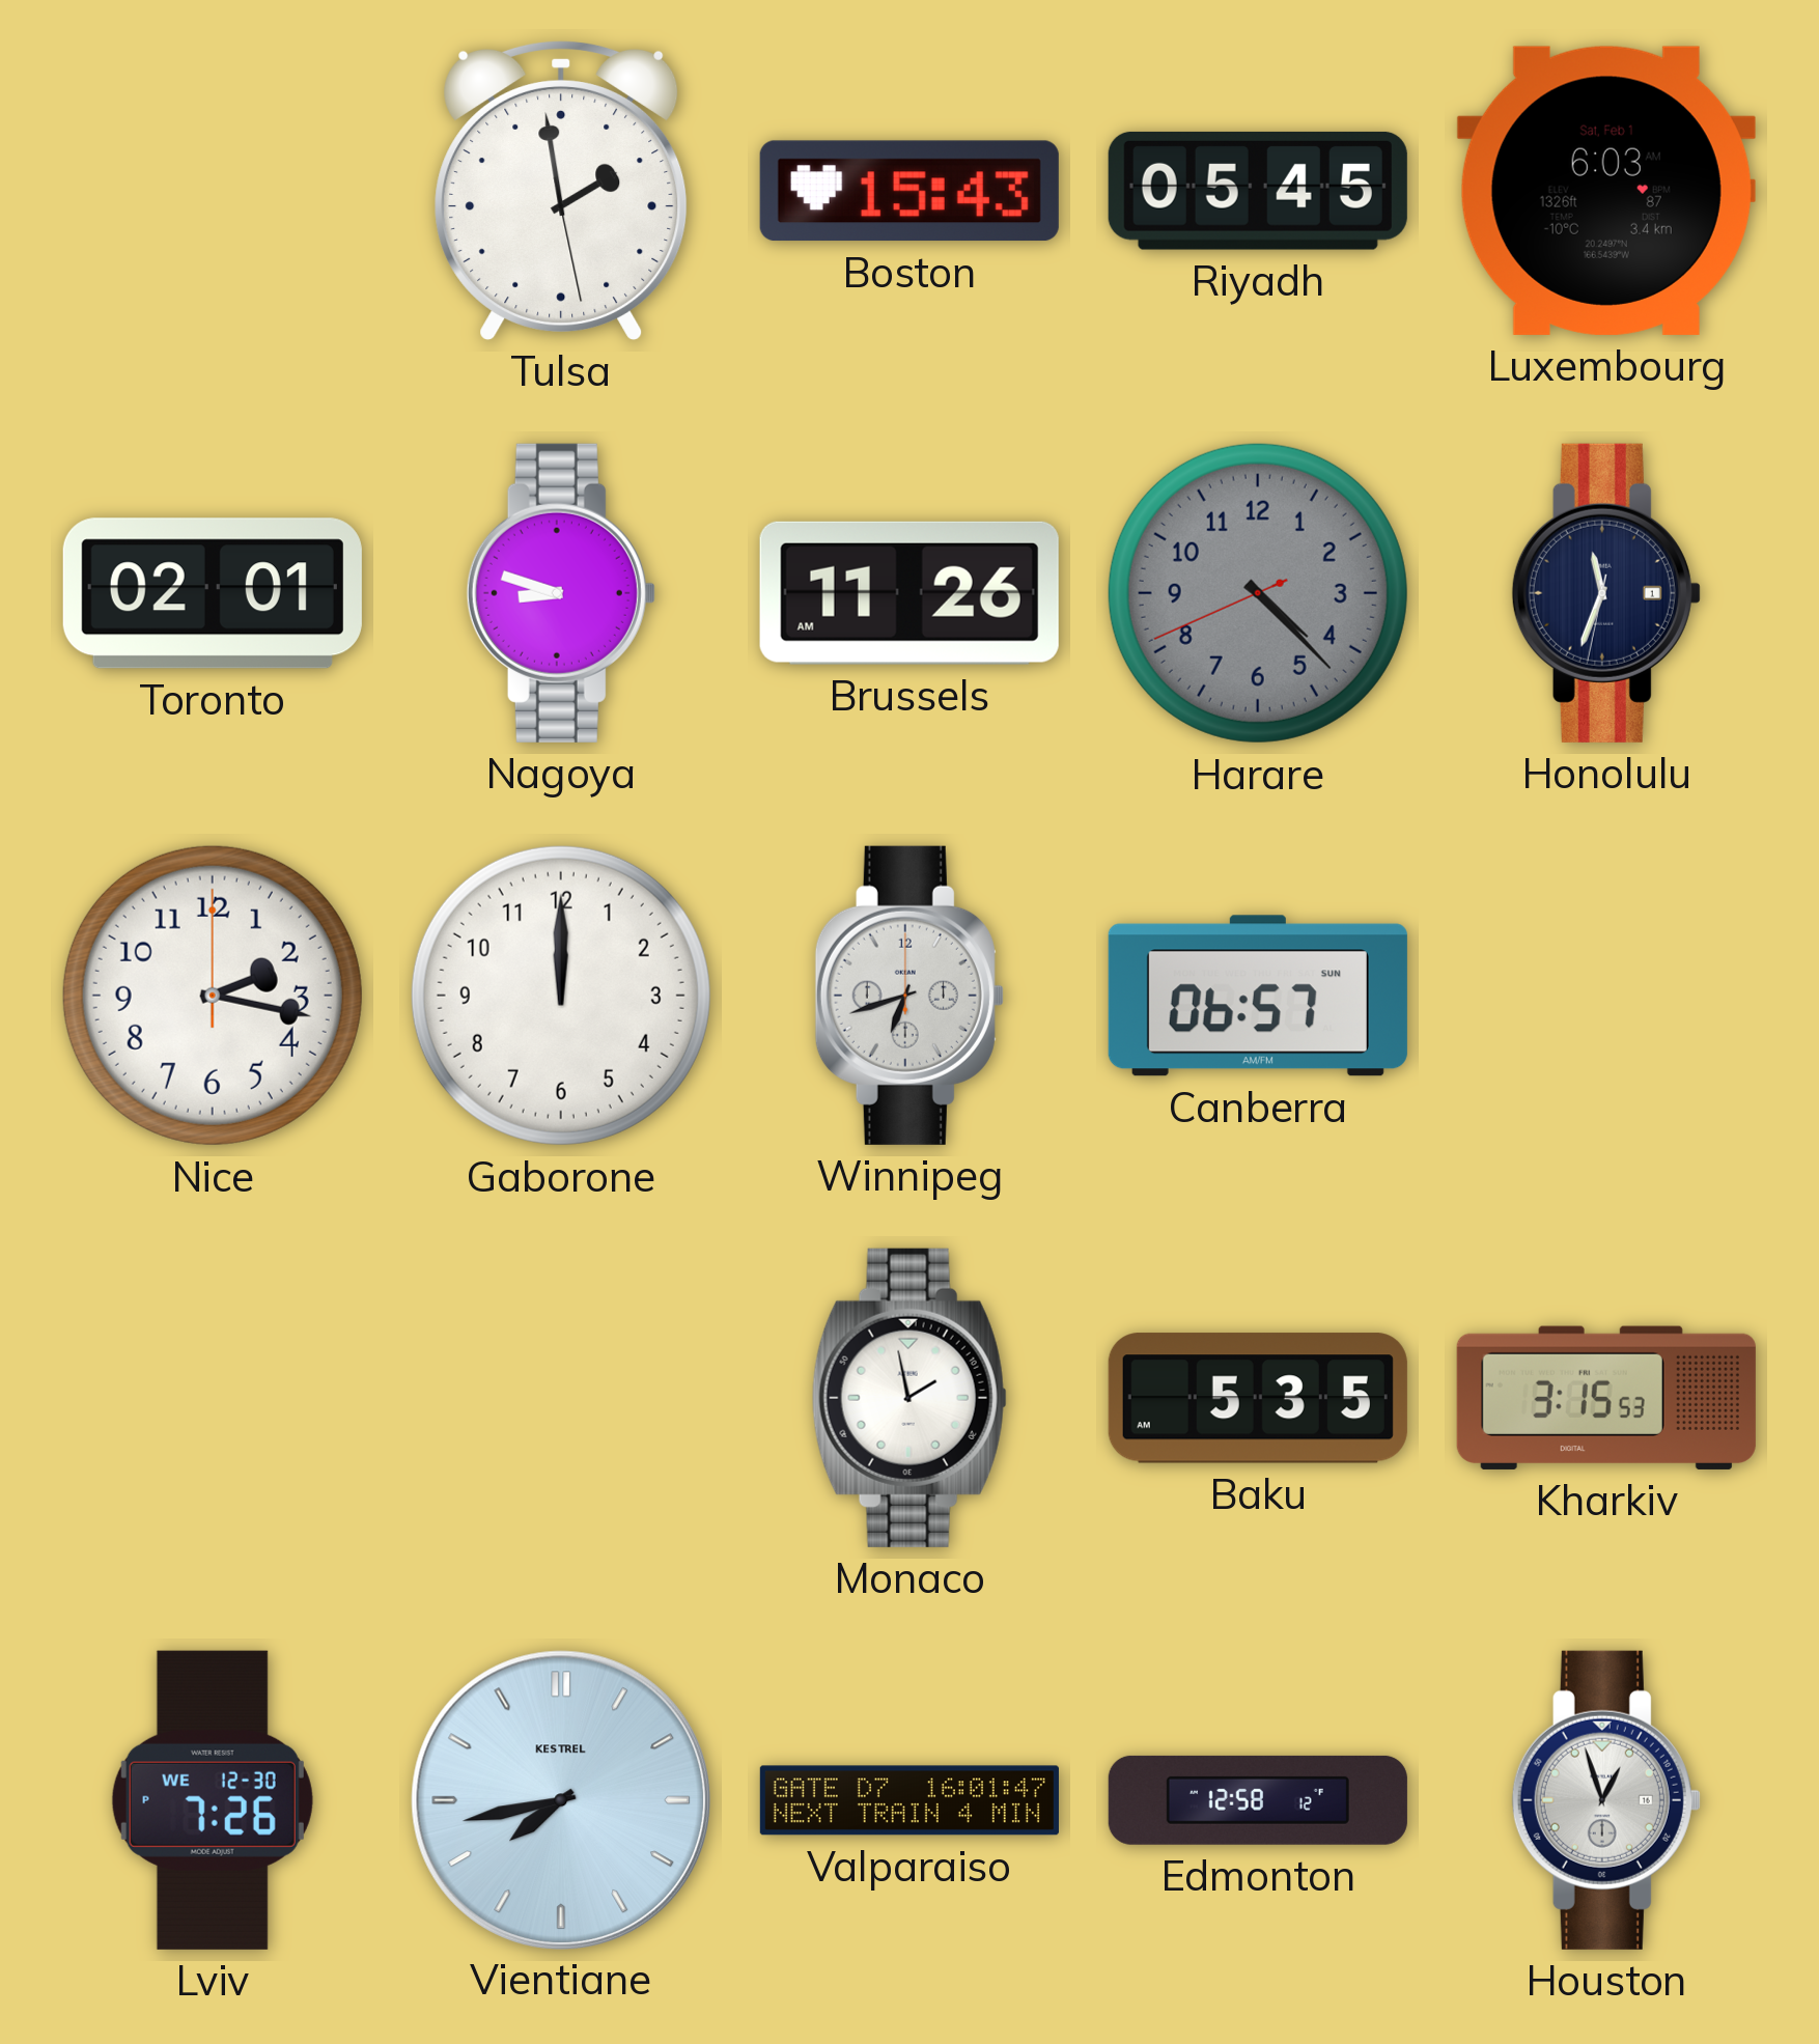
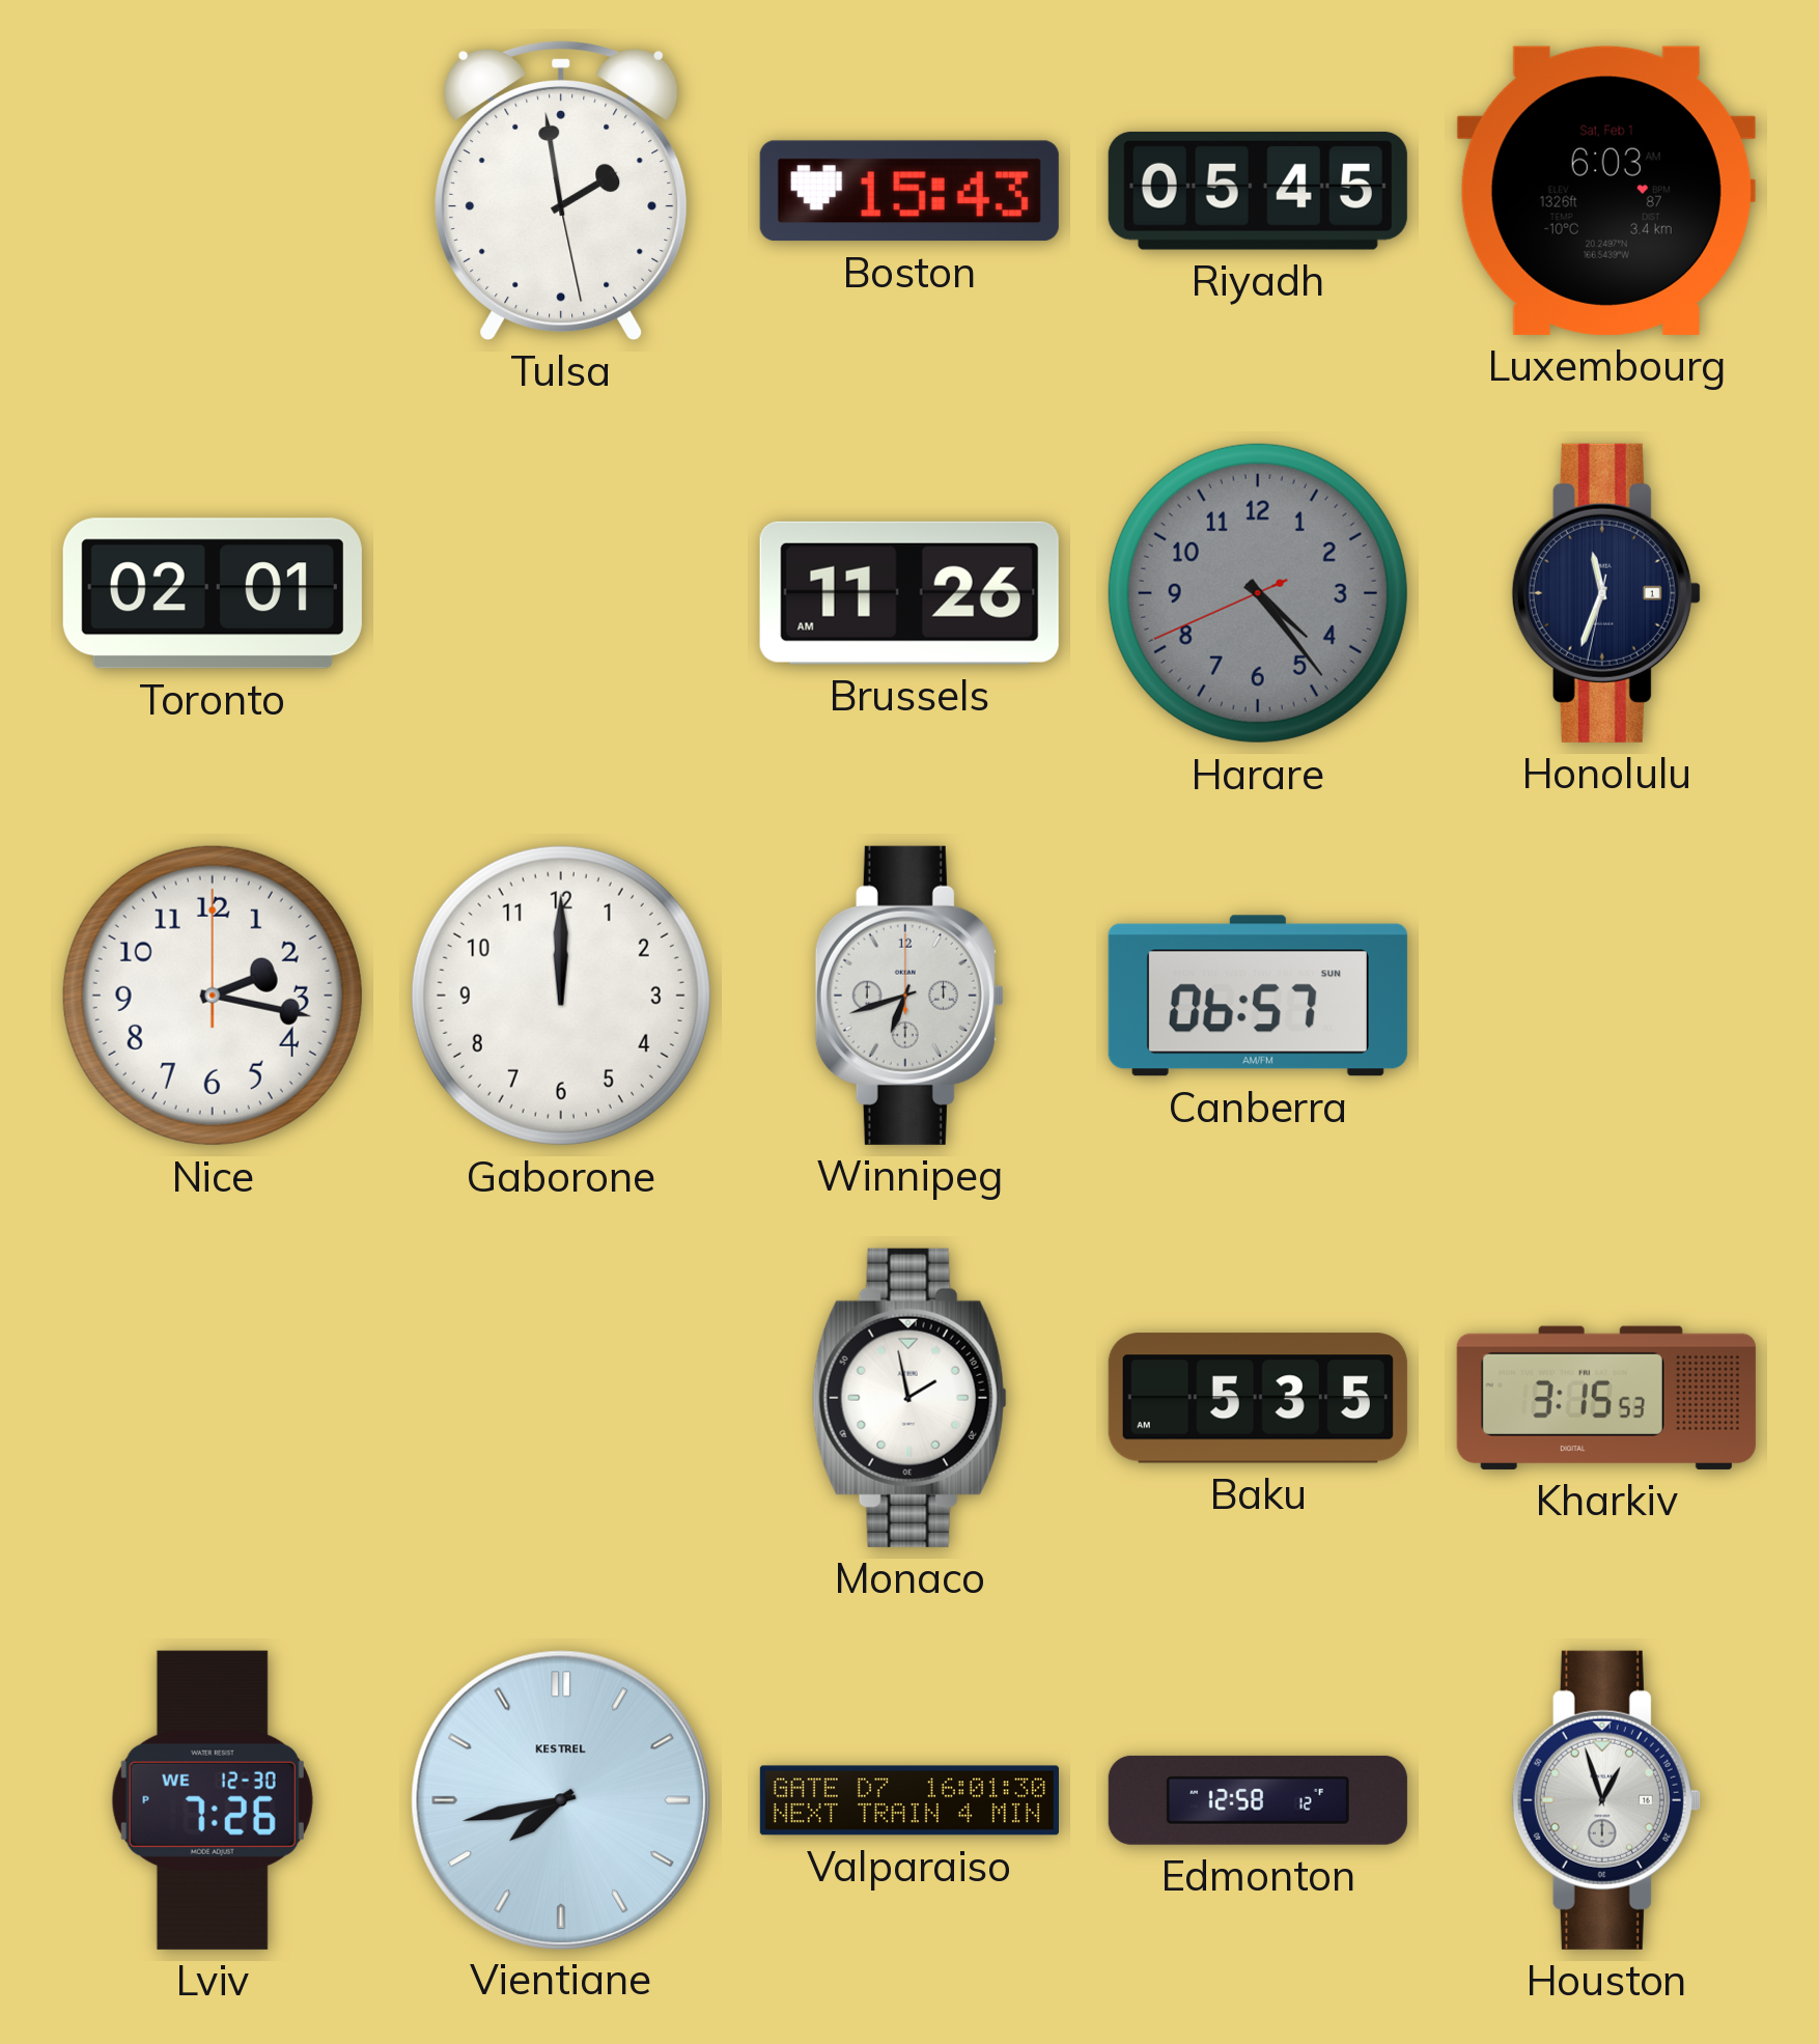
Nagoya: 8:48 -> none (561, 593)
Harare: 4:22 -> 4:23 (1258, 593)
Valparaiso: 16:01:47 -> 16:01:30 (910, 1800)
